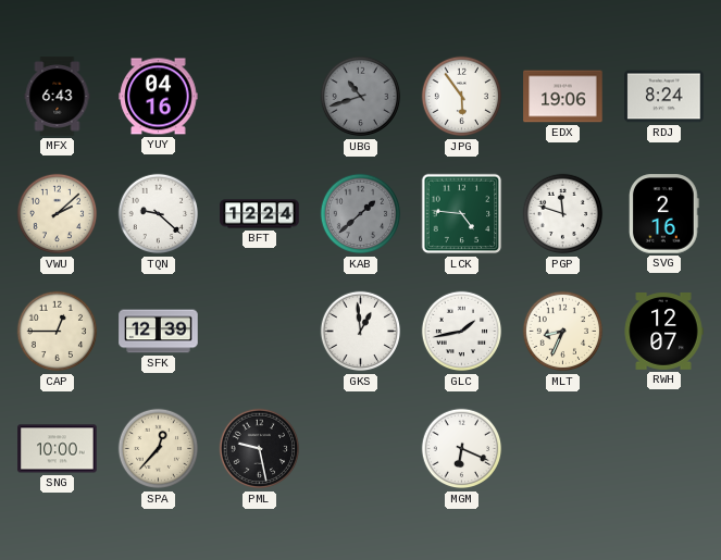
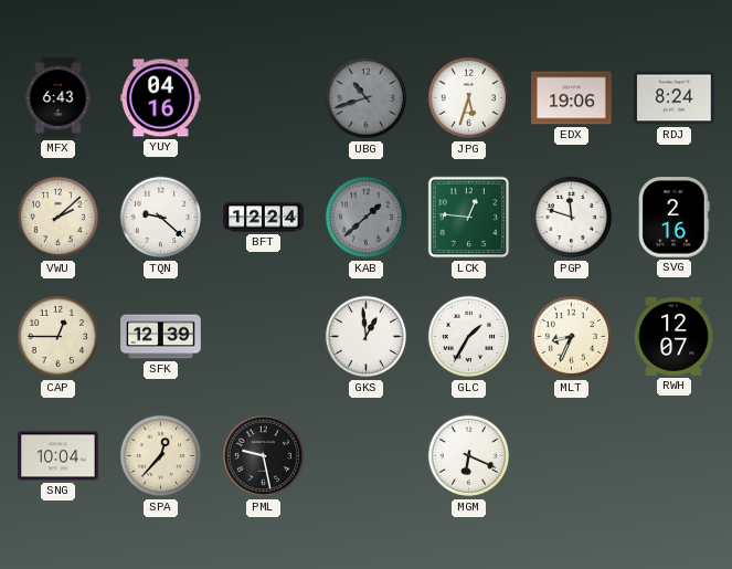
JPG: 5:54 -> 5:33 (469, 98)
LCK: 4:46 -> 12:46 (469, 218)
GLC: 1:43 -> 1:35 (469, 337)
SNG: 10:00 -> 10:04 (59, 456)
